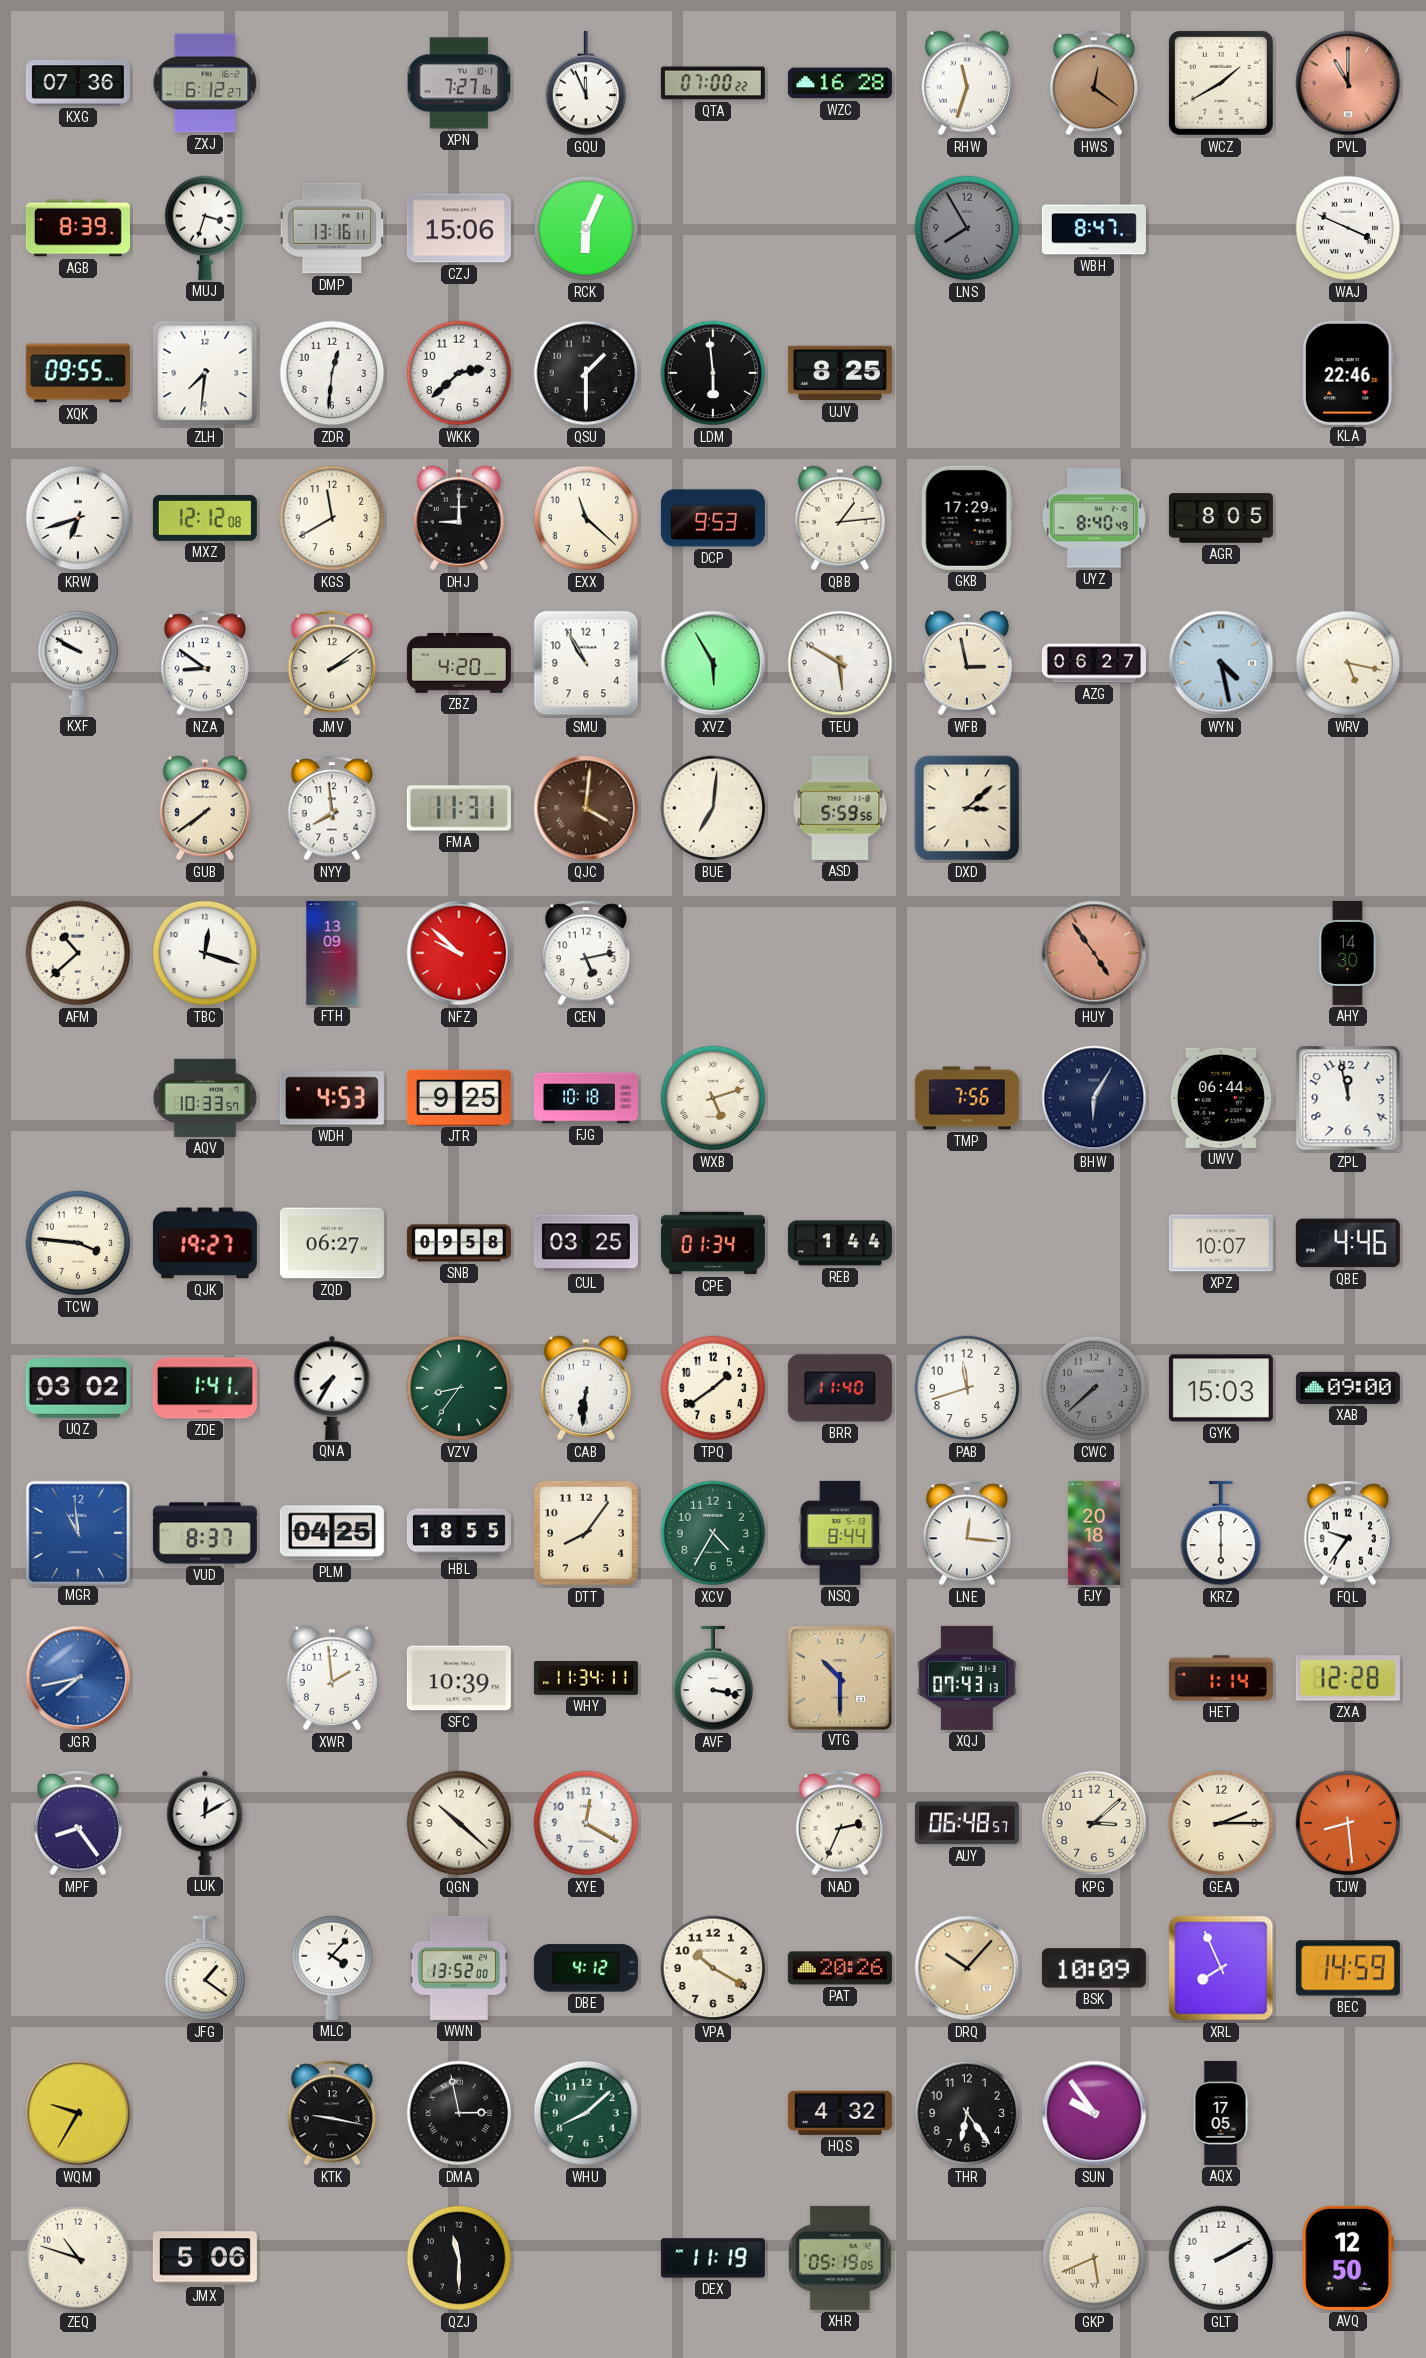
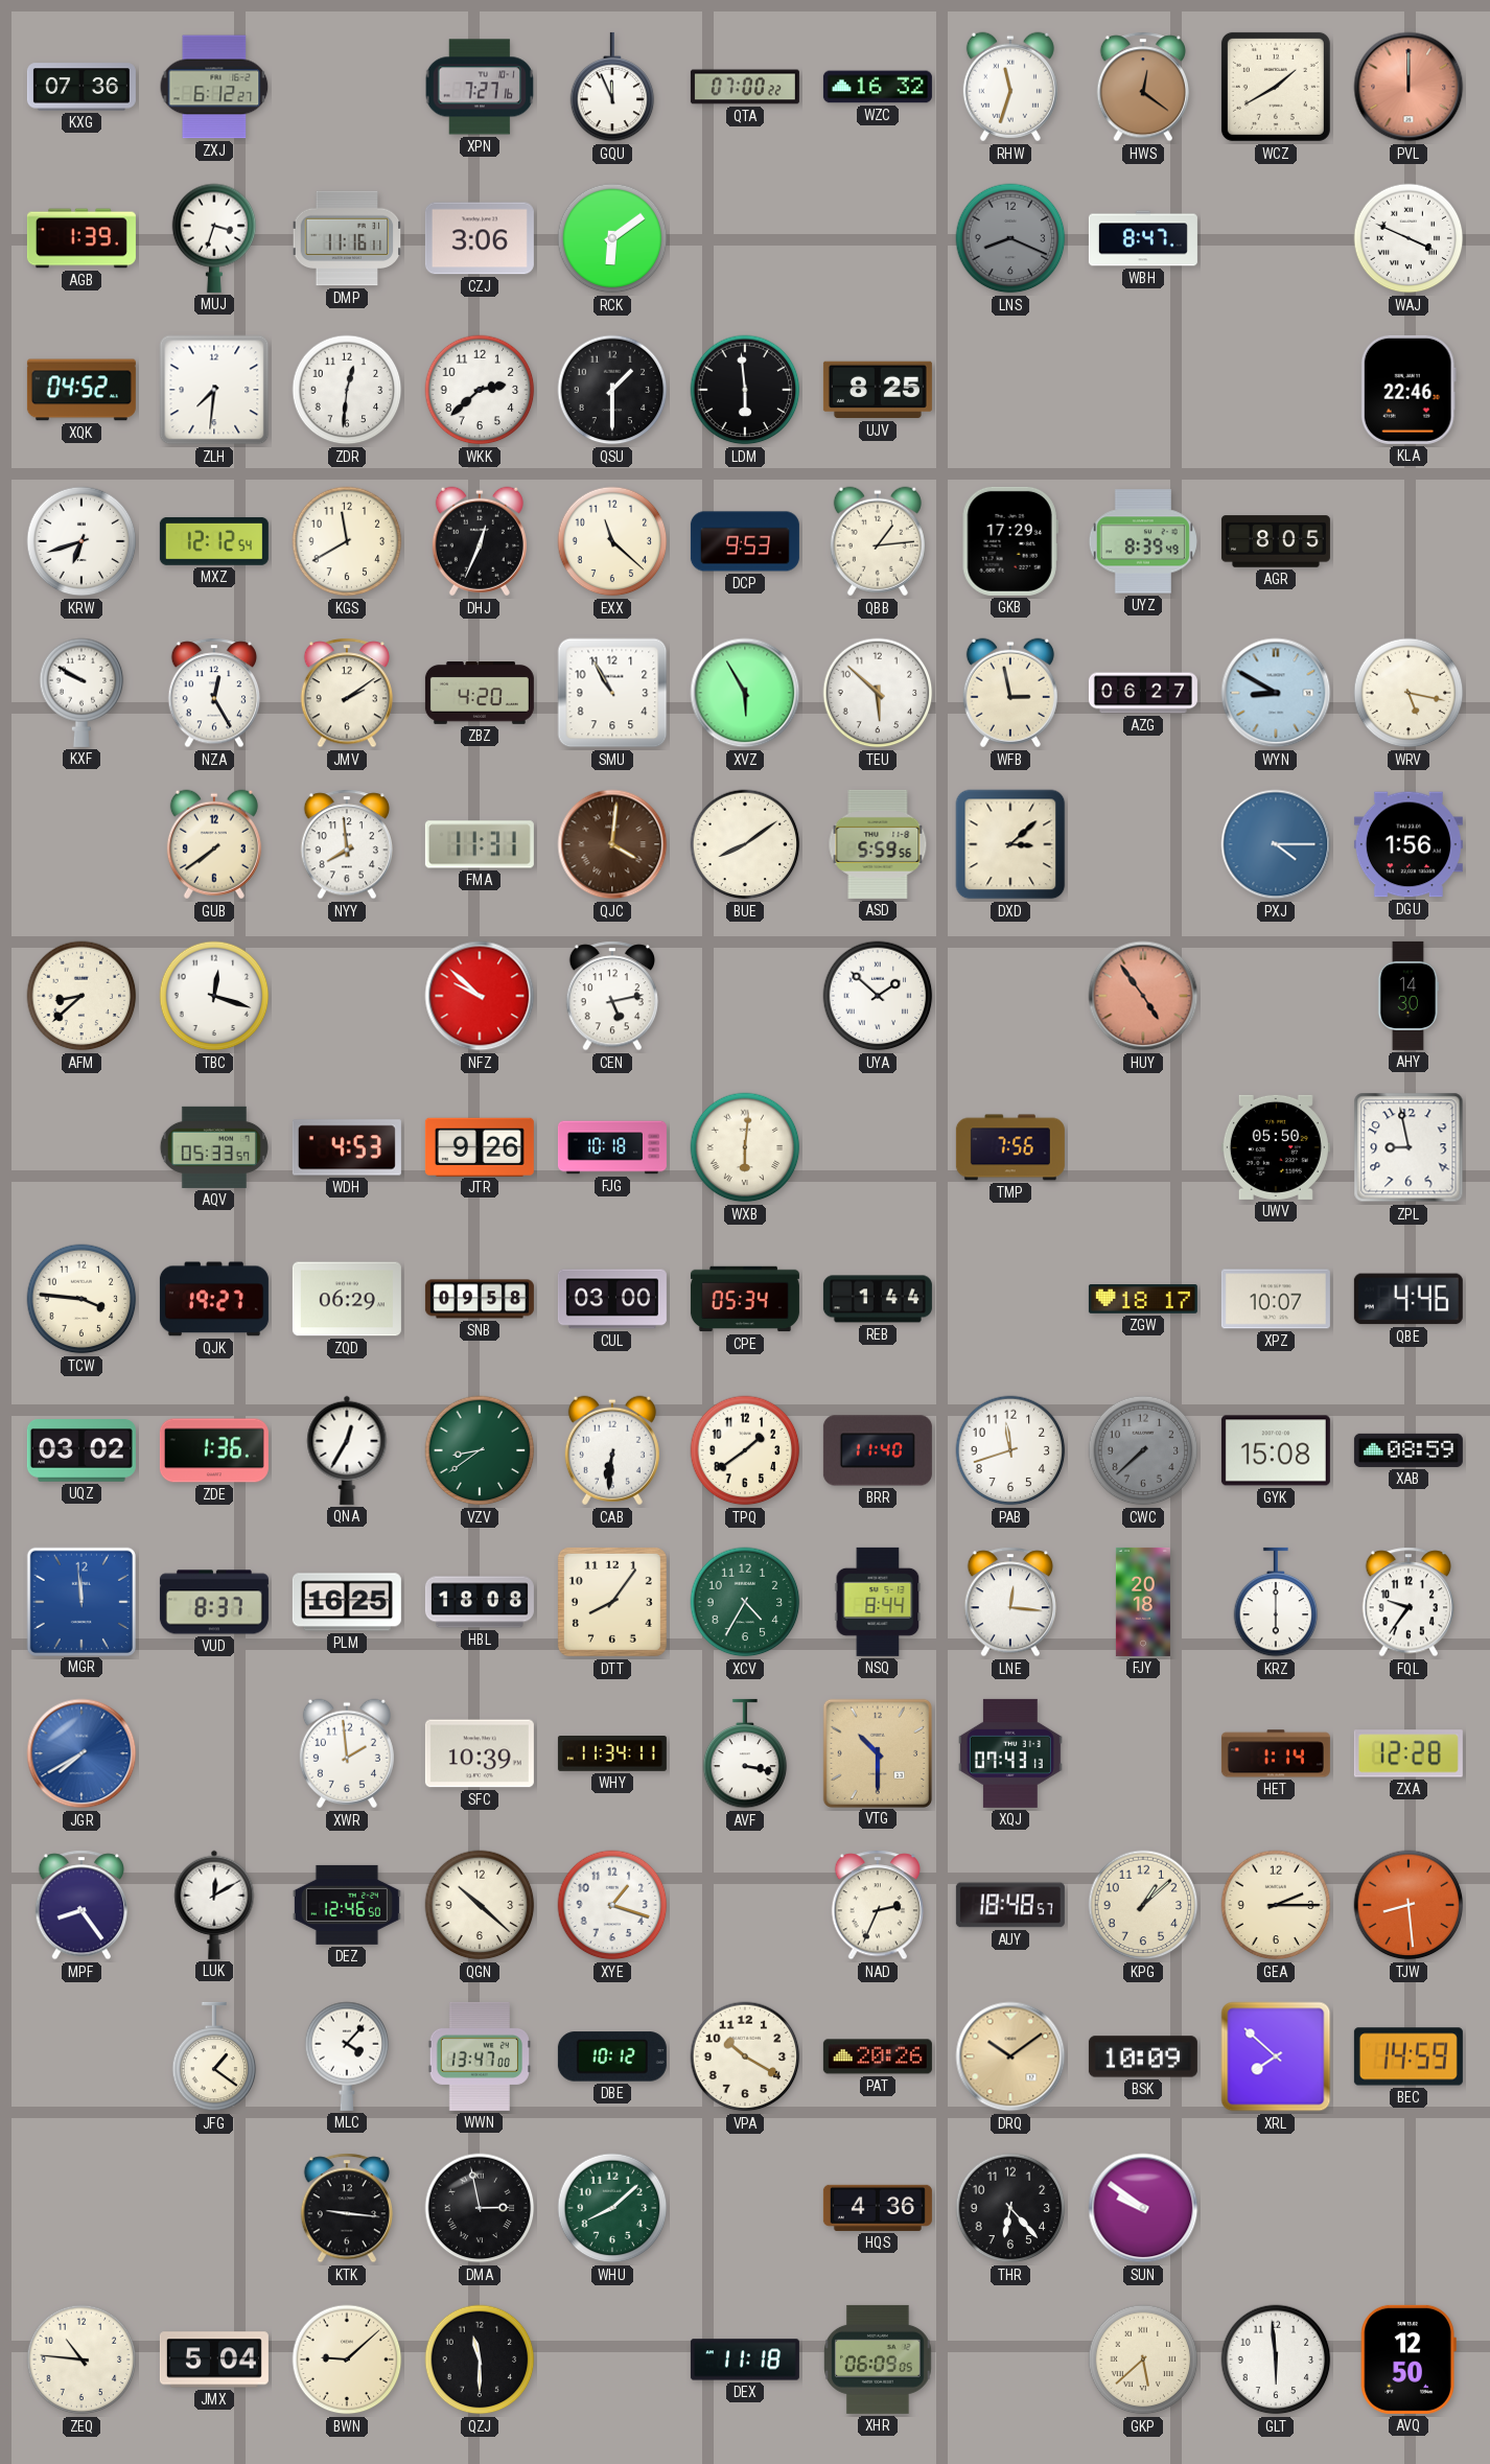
WZC: 16:28 -> 16:32 (878, 87)
PVL: 11:00 -> 12:00 (1408, 87)
AGB: 8:39 -> 1:39 (82, 238)
DMP: 13:16 -> 11:16 (347, 238)
CZJ: 15:06 -> 3:06 (480, 238)
RCK: 6:04 -> 6:09 (612, 238)
LNS: 7:55 -> 8:19 (1010, 238)
XQK: 09:55 -> 04:52 (82, 390)
MXZ: 12:12:08 -> 12:12:54 (214, 541)
DHJ: 9:00 -> 12:34 (480, 541)
UYZ: 8:40 -> 8:39 (1143, 541)
NZA: 8:51 -> 12:25 (214, 693)
TEU: 5:50 -> 5:52 (878, 693)
WYN: 4:28 -> 8:50 (1276, 693)
BUE: 7:01 -> 8:09 (745, 844)
PXJ: none -> 4:15 (1276, 844)
DGU: none -> 1:56 (1408, 844)
AFM: 10:38 -> 8:38 (82, 996)
FTH: 13:09 -> none (332, 953)
UYA: none -> 1:52 (878, 996)
AQV: 10:33 -> 05:33 (214, 1147)
JTR: 9:25 -> 9:26 (480, 1146)
WXB: 5:12 -> 6:01 (745, 1147)
BHW: 6:05 -> none (1094, 1098)
UWV: 06:44 -> 05:50 (1276, 1147)
ZPL: 11:58 -> 8:58 (1408, 1147)
ZQD: 06:27 -> 06:29 (347, 1299)
CUL: 03:25 -> 03:00 (612, 1299)
CPE: 01:34 -> 05:34 (745, 1299)
ZGW: none -> 18:17 (1143, 1300)
ZDE: 1:41 -> 1:36 (214, 1450)
QNA: 7:35 -> 12:35 (347, 1450)
VZV: 8:36 -> 8:39 (480, 1450)
GYK: 15:03 -> 15:08 (1276, 1450)
XAB: 09:00 -> 08:59 (1408, 1450)
MGR: 10:59 -> 11:59 (80, 1601)
PLM: 04:25 -> 16:25 (347, 1602)
HBL: 18:55 -> 18:08 (480, 1602)
JGR: 7:43 -> 7:40 (82, 1753)
DEZ: none -> 12:46 (347, 1905)
XYE: 12:20 -> 1:18 (612, 1905)
AUY: 06:48 -> 18:48 (1010, 1905)
KPG: 3:08 -> 1:08 (1143, 1905)
WWN: 13:52 -> 13:47 (480, 2056)
DBE: 4:12 -> 10:12 (612, 2056)
DRQ: 10:07 -> 10:09 (1010, 2056)
XRL: 7:56 -> 7:52 (1276, 2056)
WQM: 9:35 -> none (78, 2113)
KTK: 9:17 -> 9:16 (347, 2208)
HQS: 4:32 -> 4:36 (878, 2208)
THR: 6:24 -> 6:23 (1010, 2208)
SUN: 9:54 -> 9:51 (1143, 2208)
AQX: 17:05 -> none (1221, 2113)
ZEQ: 10:48 -> 10:46 (82, 2360)
JMX: 5:06 -> 5:04 (214, 2360)
BWN: none -> 9:08 (347, 2360)
DEX: 11:19 -> 11:18 (745, 2360)
XHR: 05:19 -> 06:09 (879, 2360)
GKP: 5:41 -> 5:38 (1143, 2360)
GLT: 2:10 -> 5:59 (1276, 2360)
